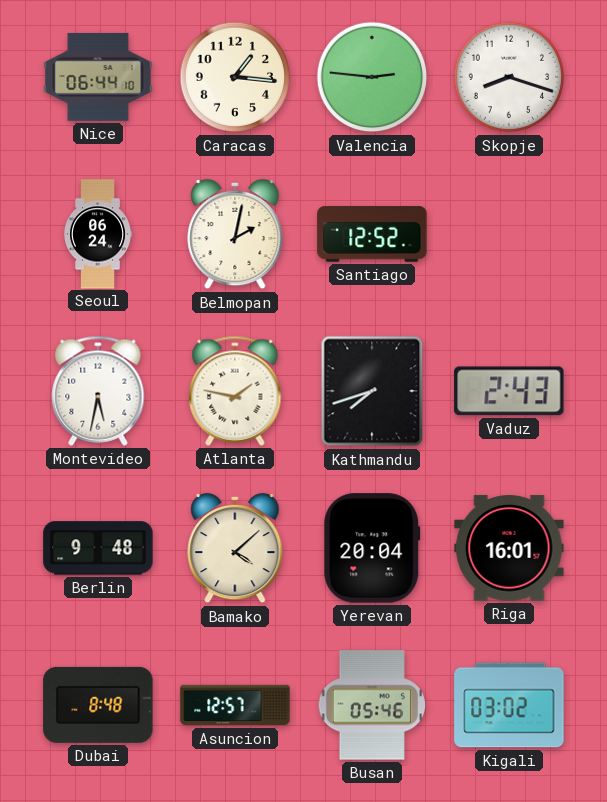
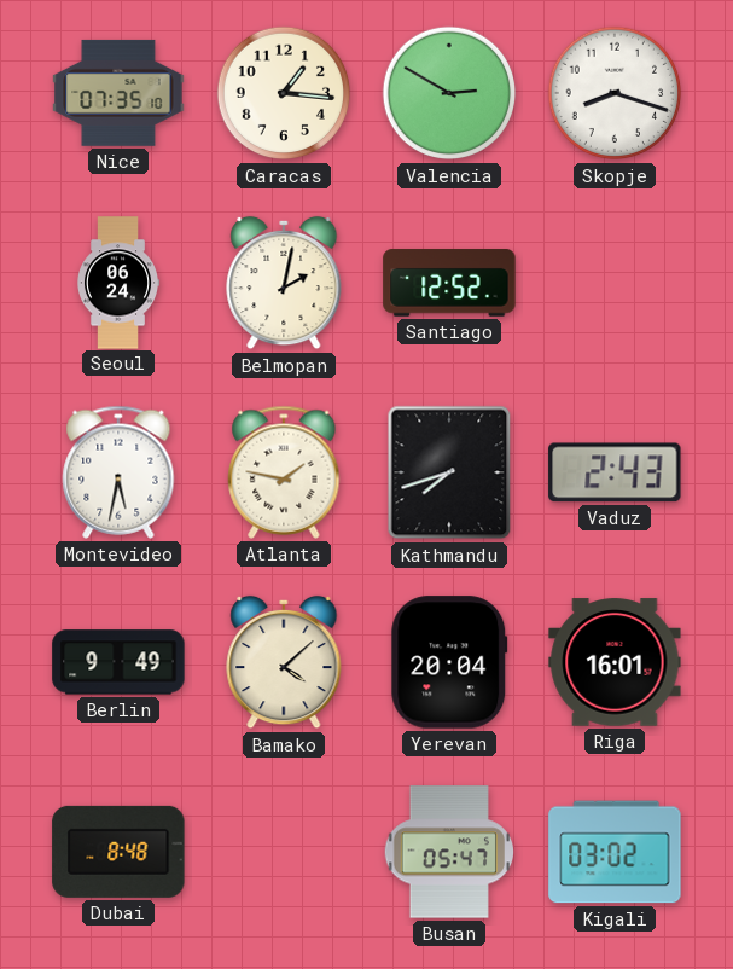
Nice: 06:44 -> 07:35 (118, 93)
Valencia: 2:46 -> 2:50 (449, 93)
Berlin: 9:48 -> 9:49 (118, 662)
Asuncion: 12:57 -> none (235, 705)
Busan: 05:46 -> 05:47 (448, 852)
